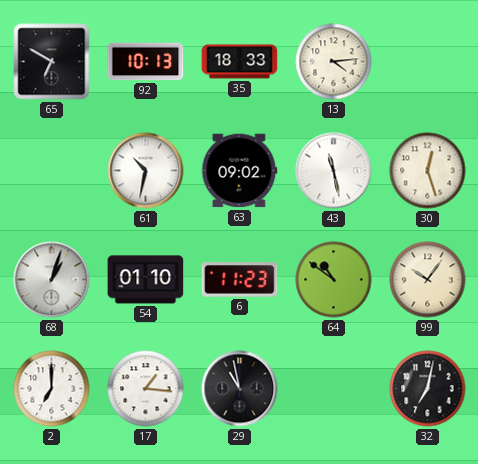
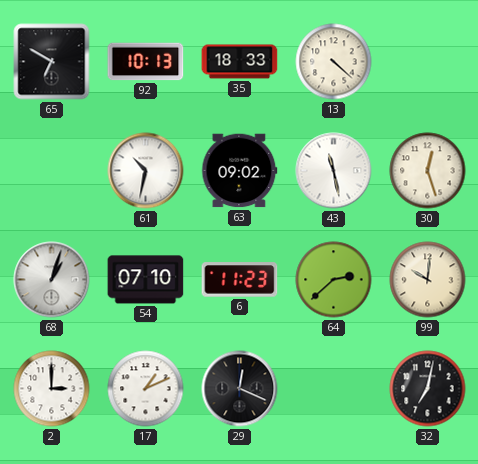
13: 4:14 -> 4:22 (334, 62)
54: 01:10 -> 07:10 (146, 280)
64: 10:51 -> 2:38 (334, 280)
99: 10:06 -> 10:01 (428, 280)
2: 7:00 -> 3:00 (52, 389)
17: 1:16 -> 1:11 (146, 389)
29: 10:58 -> 12:19 (240, 389)
